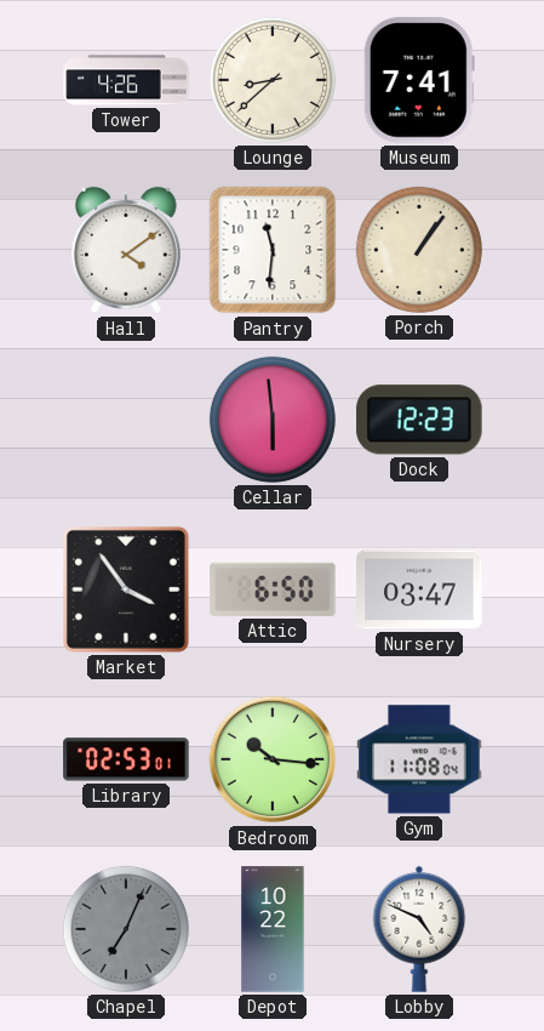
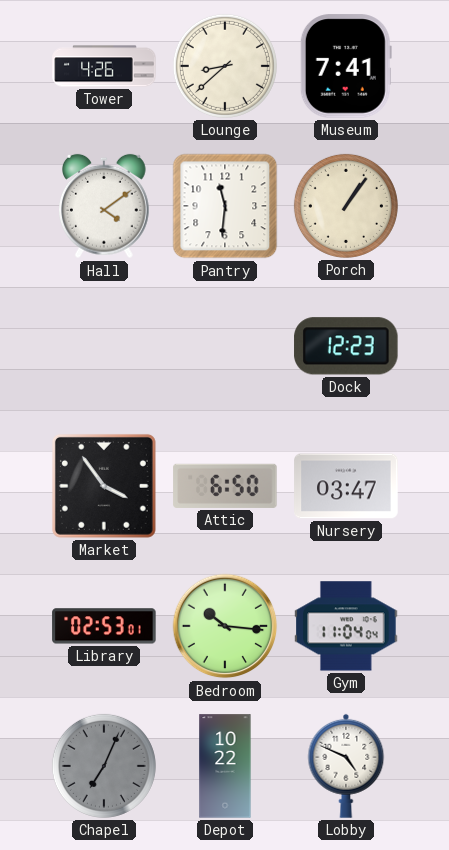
Cellar: 5:59 -> none (273, 420)
Gym: 11:08 -> 11:04 (346, 626)
